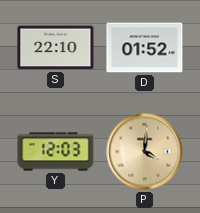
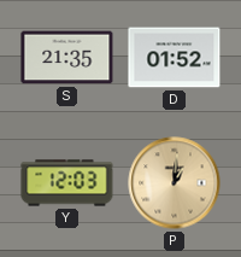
S: 22:10 -> 21:35 (67, 58)
P: 4:01 -> 1:01 (175, 183)
